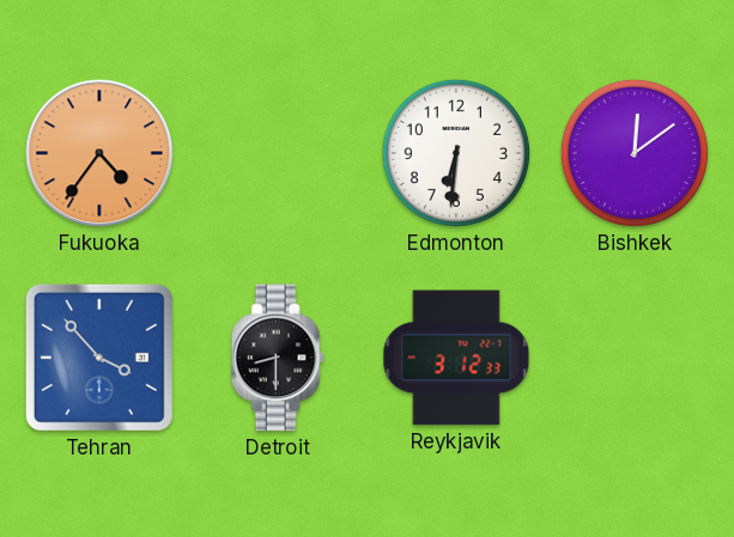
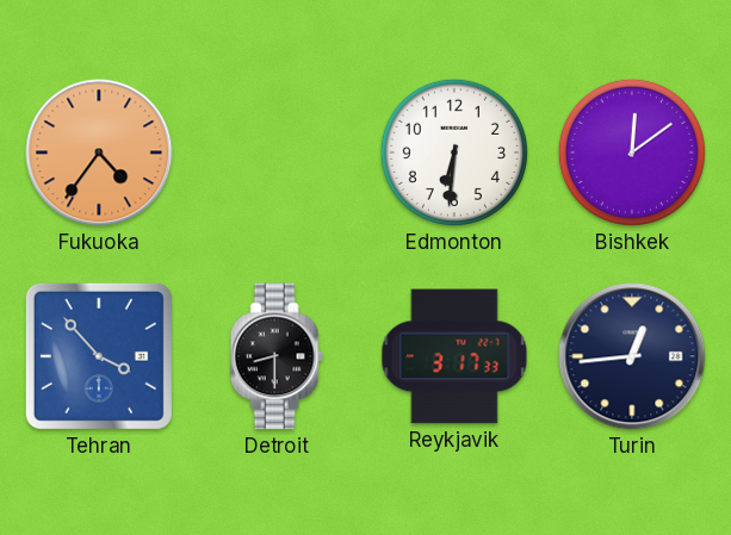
Reykjavik: 3:12 -> 3:17 (454, 356)
Turin: none -> 12:44 (632, 356)
